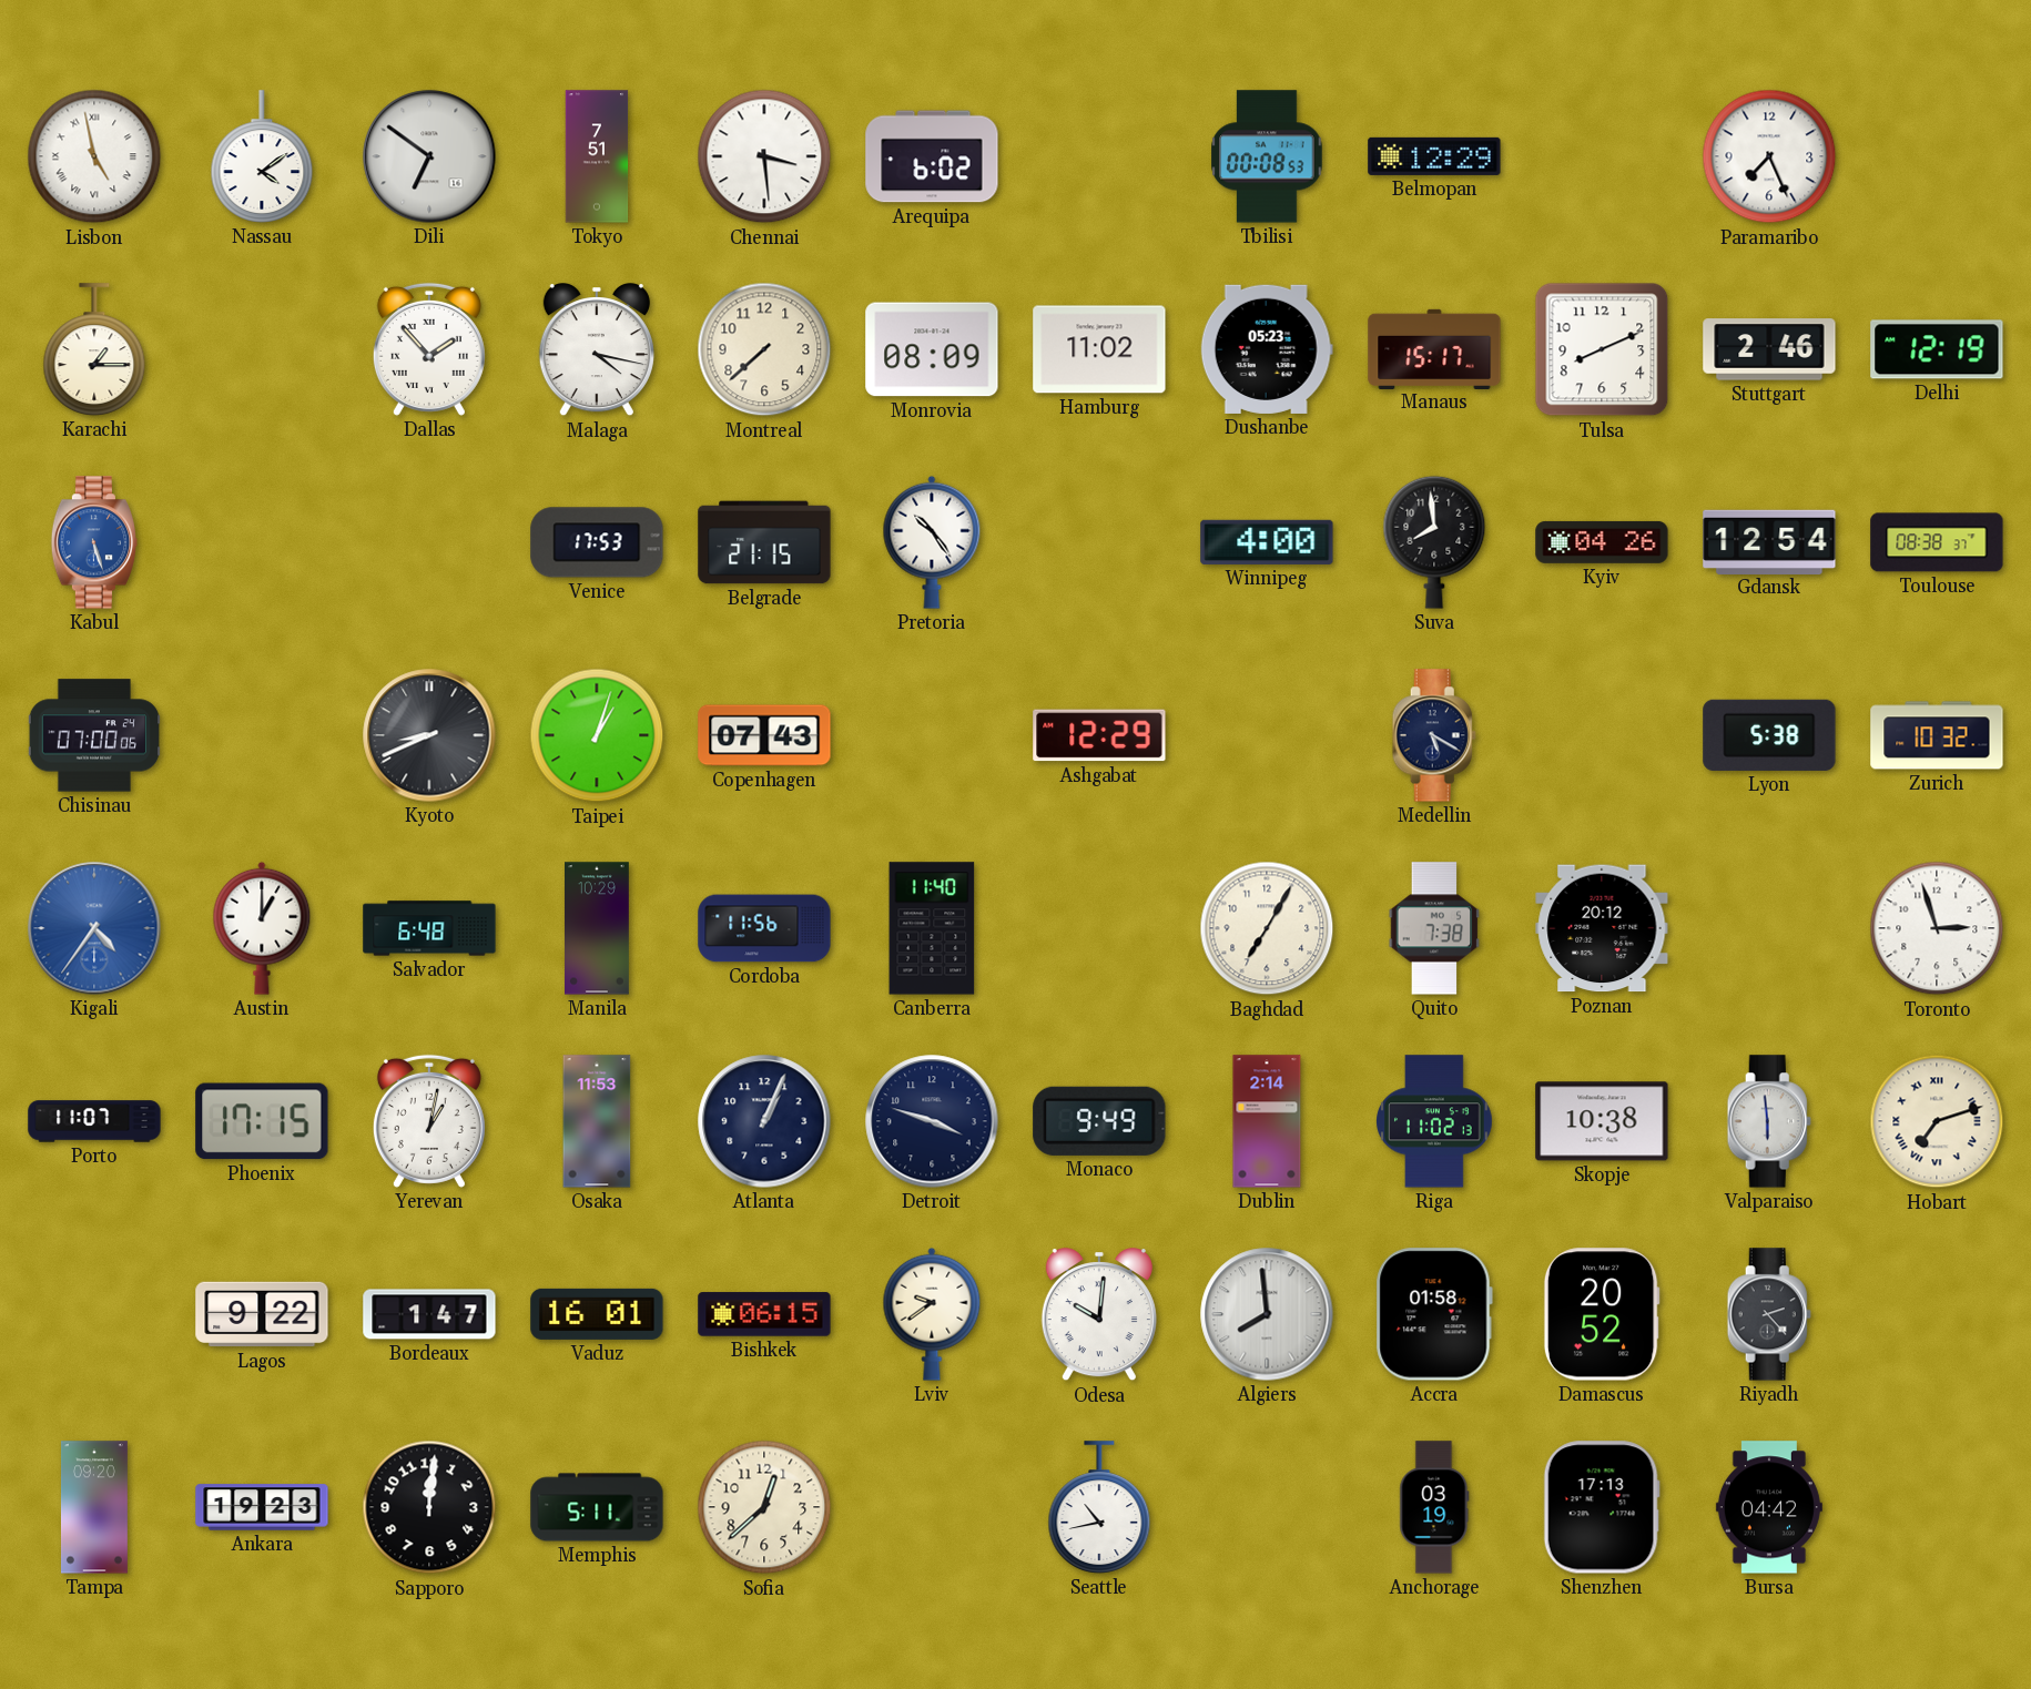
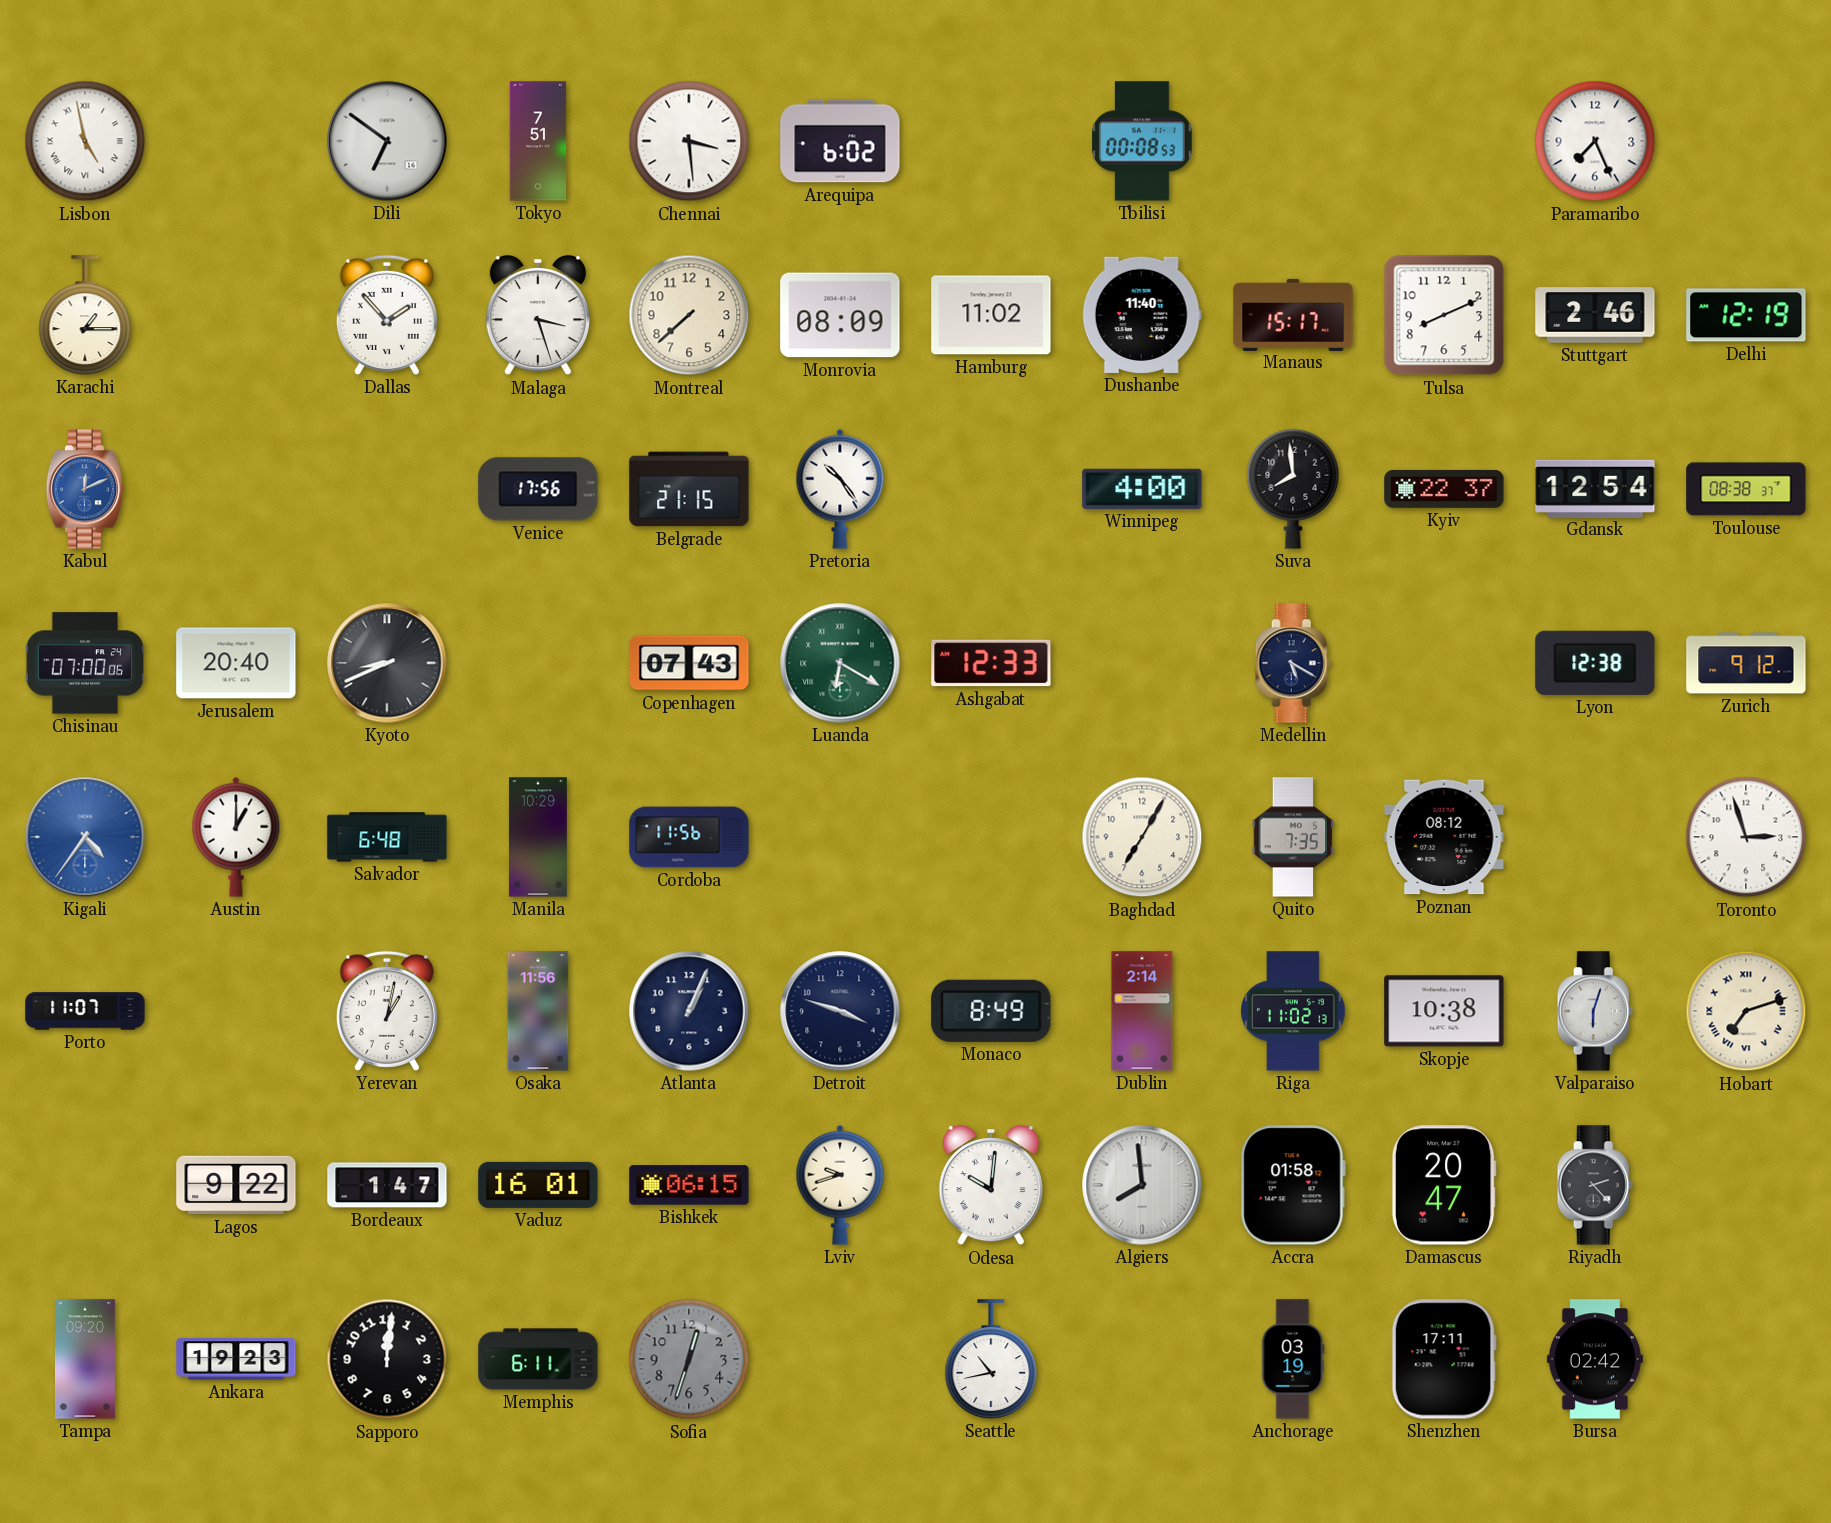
Nassau: 4:09 -> none (262, 156)
Belmopan: 12:29 -> none (1434, 156)
Malaga: 4:17 -> 3:27 (538, 316)
Dushanbe: 05:23 -> 11:40 (1142, 315)
Kabul: 5:27 -> 12:11 (85, 489)
Venice: 17:53 -> 17:56 (538, 489)
Kyiv: 04:26 -> 22:37 (1444, 489)
Jerusalem: none -> 20:40 (236, 663)
Taipei: 1:03 -> none (597, 735)
Luanda: none -> 6:20 (840, 663)
Ashgabat: 12:29 -> 12:33 (991, 663)
Lyon: 5:38 -> 12:38 (1595, 663)
Zurich: 10:32 -> 9:12 (1746, 663)
Canberra: 11:40 -> none (932, 928)
Quito: 7:38 -> 7:35 (1293, 837)
Poznan: 20:12 -> 08:12 (1444, 837)
Phoenix: 17:15 -> none (262, 1121)
Osaka: 11:53 -> 11:56 (538, 1011)
Monaco: 9:49 -> 8:49 (991, 1011)
Valparaiso: 5:59 -> 6:03 (1595, 1011)
Lviv: 9:39 -> 9:42 (840, 1185)
Damascus: 20:52 -> 20:47 (1444, 1185)
Memphis: 5:11 -> 6:11 (538, 1359)
Sofia: 12:38 -> 12:33 (689, 1359)
Sofia dial: cream -> grey (689, 1359)
Shenzhen: 17:13 -> 17:11 (1444, 1359)
Bursa: 04:42 -> 02:42 (1595, 1359)
